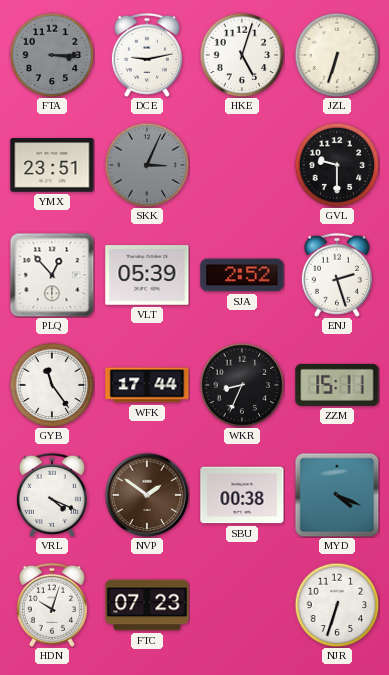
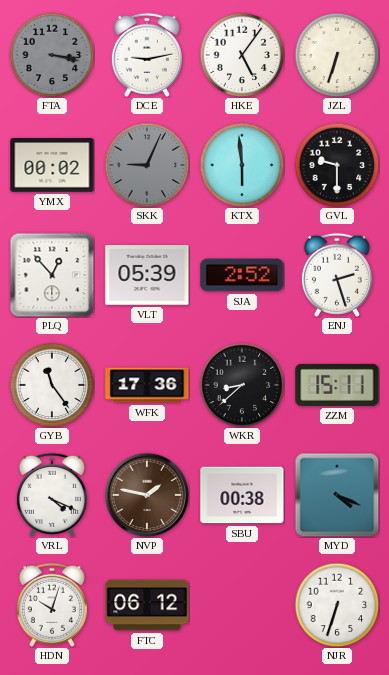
FTA: 3:15 -> 3:17 (52, 55)
HKE: 5:03 -> 5:06 (242, 55)
YMX: 23:51 -> 00:02 (52, 165)
SKK: 3:04 -> 9:04 (147, 165)
KTX: none -> 5:59 (242, 165)
WFK: 17:44 -> 17:36 (147, 385)
WKR: 8:34 -> 8:38 (242, 385)
NVP: 1:51 -> 1:47 (147, 495)
FTC: 07:23 -> 06:12 (147, 605)
